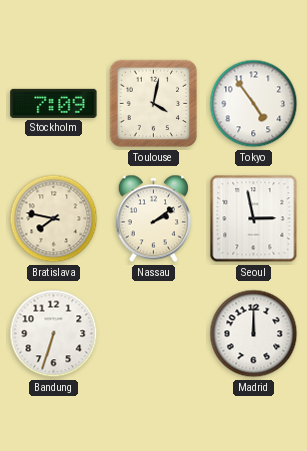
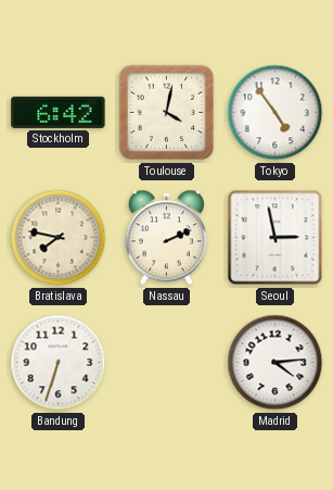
Stockholm: 7:09 -> 6:42 (59, 112)
Nassau: 2:09 -> 2:11 (166, 238)
Madrid: 12:00 -> 4:14 (276, 363)
